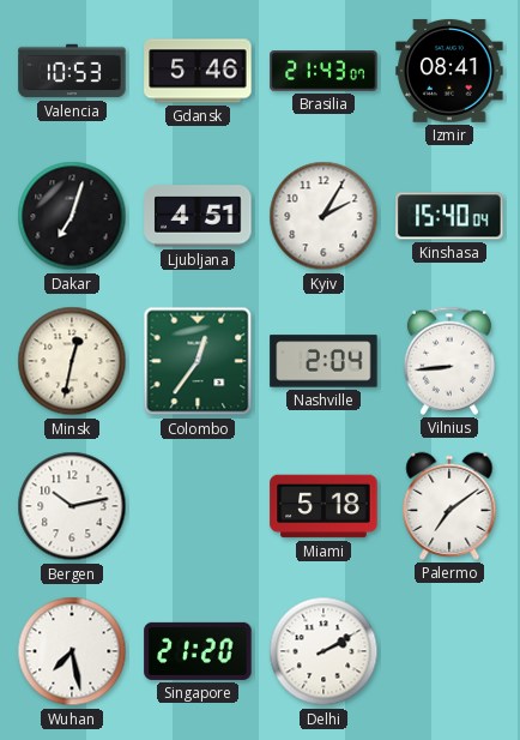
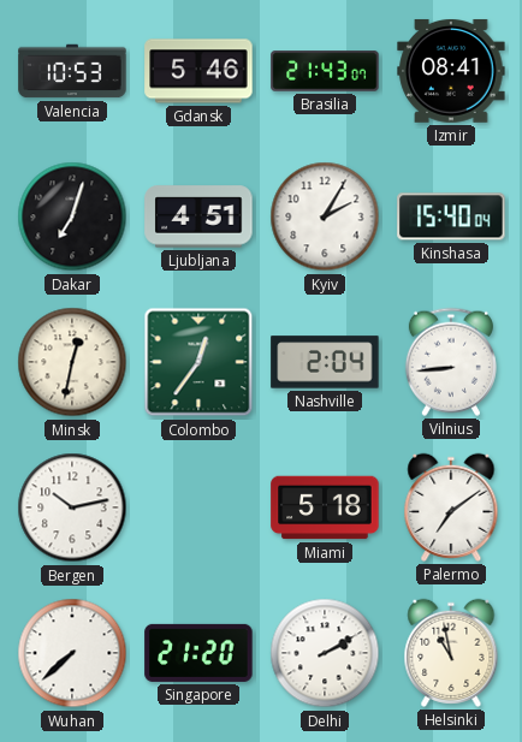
Wuhan: 7:28 -> 7:38 (72, 653)
Helsinki: none -> 10:58 (451, 653)
